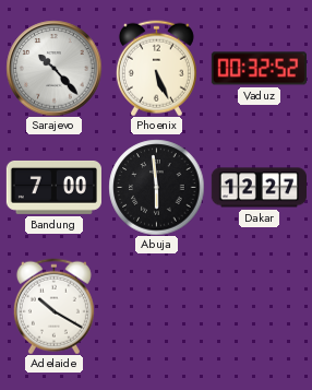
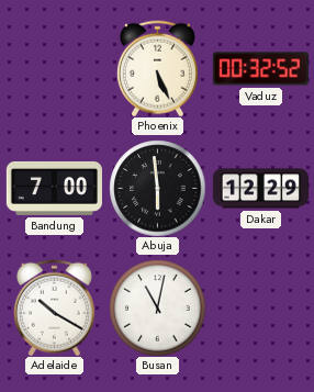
Sarajevo: 10:23 -> none (53, 68)
Dakar: 12:27 -> 12:29 (260, 189)
Busan: none -> 11:02 (157, 307)
